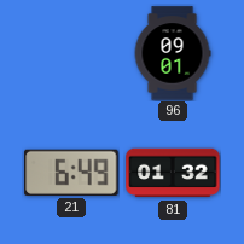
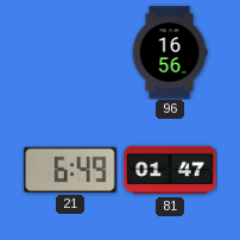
96: 09:01 -> 16:56 (170, 52)
81: 01:32 -> 01:47 (170, 170)
